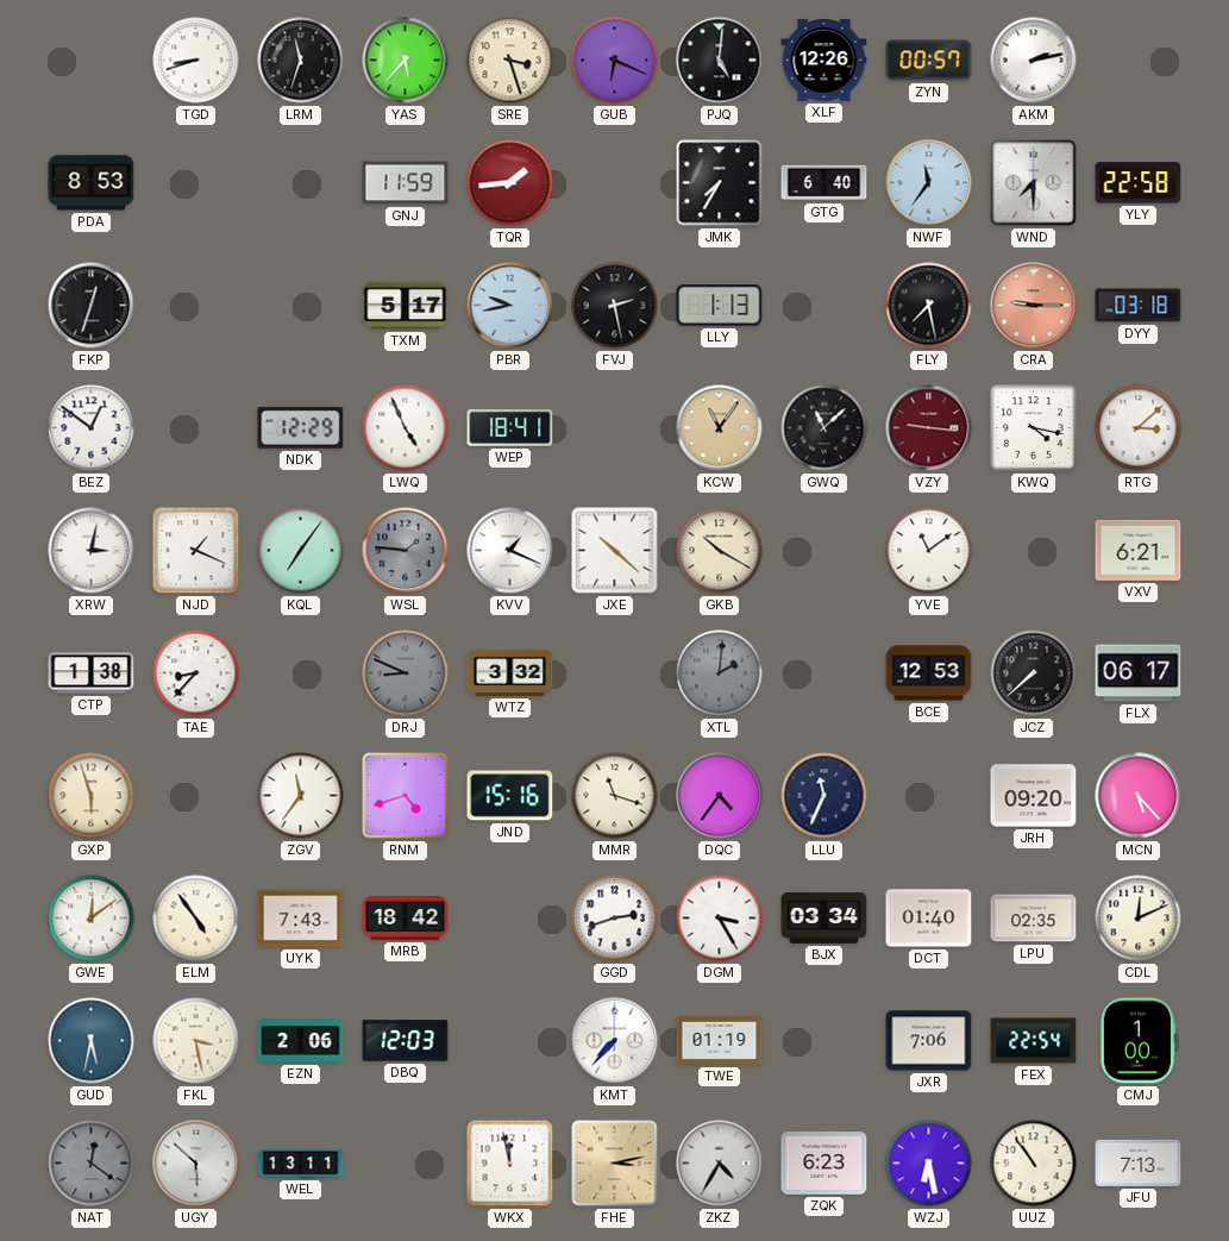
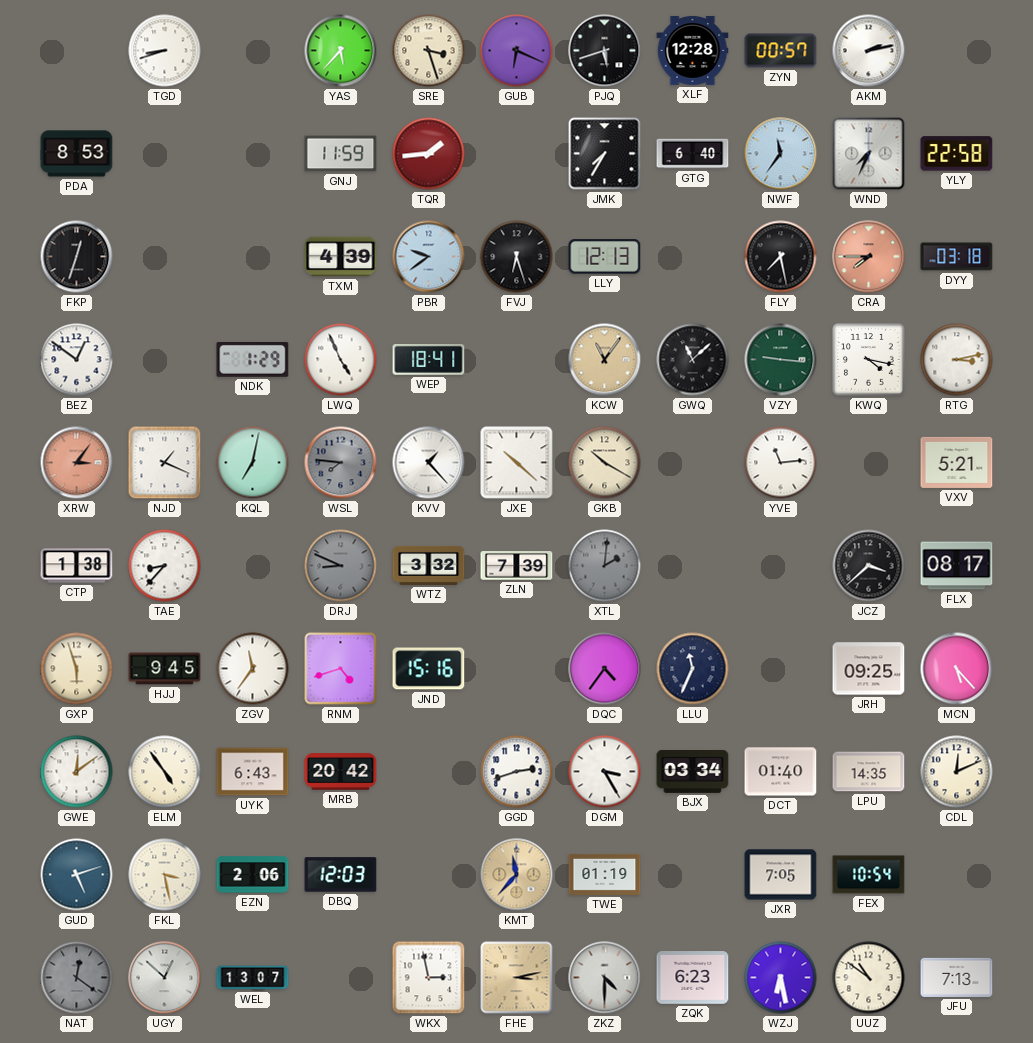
LRM: 11:33 -> none (301, 61)
PJQ: 5:01 -> 5:42 (605, 51)
XLF: 12:26 -> 12:28 (693, 50)
WND: 7:30 -> 7:34 (869, 154)
TXM: 5:17 -> 4:39 (341, 257)
PBR: 9:43 -> 9:39 (429, 257)
FVJ: 2:28 -> 6:27 (517, 257)
LLY: 1:13 -> 12:13 (605, 257)
CRA: 9:15 -> 7:45 (869, 257)
NDK: 12:29 -> 1:29 (253, 359)
VZY dial: burgundy -> green (781, 360)
RTG: 3:08 -> 3:13 (957, 360)
XRW: 3:02 -> 3:06 (77, 463)
XRW dial: white -> salmon (77, 463)
KQL: 7:06 -> 7:02 (253, 463)
WSL: 1:46 -> 7:46 (341, 463)
KVV: 1:19 -> 1:23 (429, 463)
YVE: 11:09 -> 11:14 (781, 463)
VXV: 6:21 -> 5:21 (957, 462)
ZLN: none -> 7:39 (517, 566)
BCE: 12:53 -> none (929, 673)
JCZ: 7:38 -> 3:38 (869, 566)
FLX: 06:17 -> 08:17 (957, 566)
HJJ: none -> 9:45 (165, 669)
MMR: 11:18 -> none (615, 796)
JRH: 09:20 -> 09:25 (869, 669)
UYK: 7:43 -> 6:43 (253, 772)
MRB: 18:42 -> 20:42 (341, 772)
LPU: 02:35 -> 14:35 (869, 772)
GUD: 5:32 -> 5:12 (77, 875)
KMT: 7:37 -> 11:37 (517, 875)
KMT dial: white -> champagne (517, 875)
JXR: 7:06 -> 7:05 (781, 875)
FEX: 22:54 -> 10:54 (869, 875)
CMJ: 1:00 -> none (1136, 1041)
UGY: 5:52 -> 12:52 (165, 978)
WEL: 13:11 -> 13:07 (253, 978)
WKX: 11:58 -> 2:58 (429, 978)
ZKZ: 4:35 -> 4:30 (605, 978)
UUZ: 10:54 -> 10:51 (869, 978)
